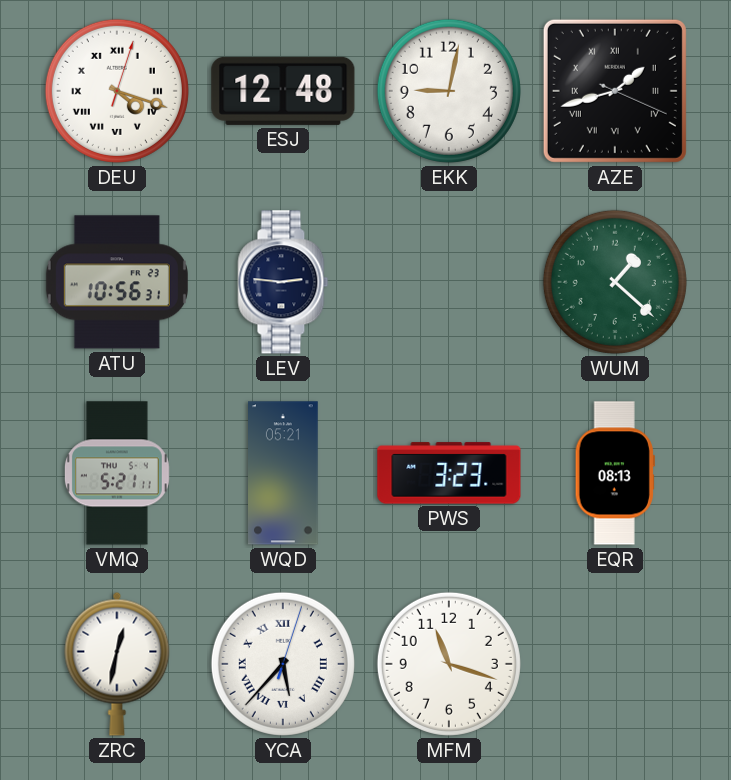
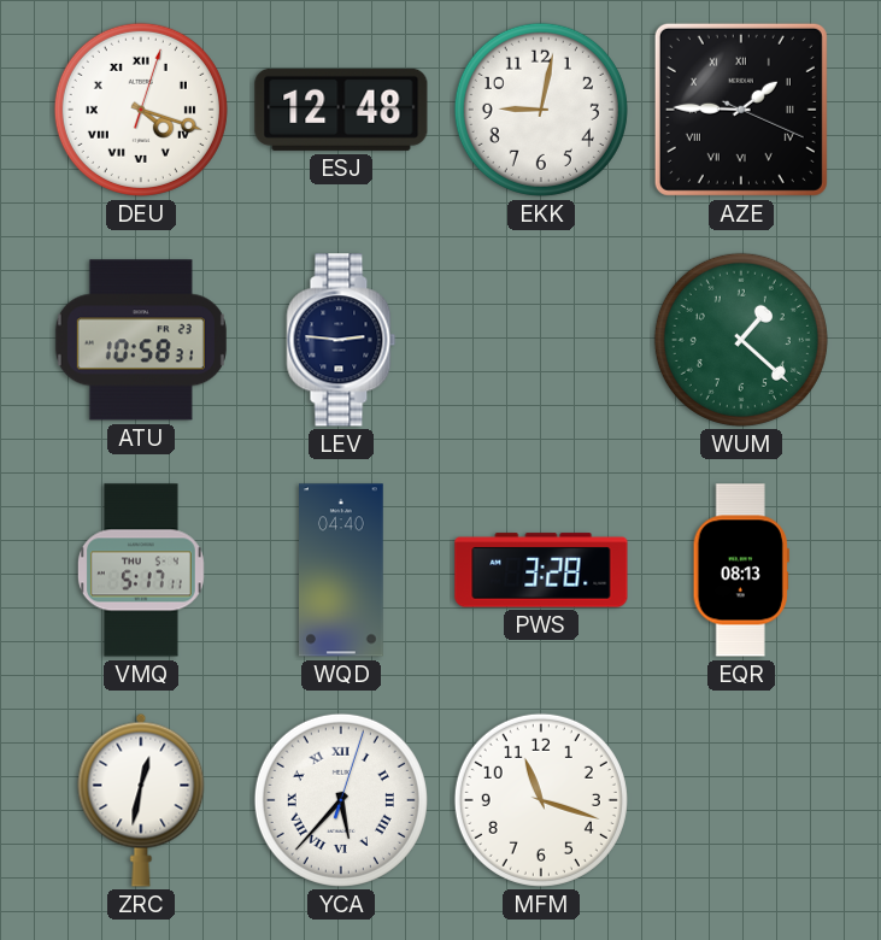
AZE: 1:42 -> 1:45 (741, 110)
ATU: 10:56 -> 10:58 (141, 340)
VMQ: 5:21 -> 5:17 (141, 570)
WQD: 05:21 -> 04:40 (341, 570)
PWS: 3:23 -> 3:28 (541, 570)
